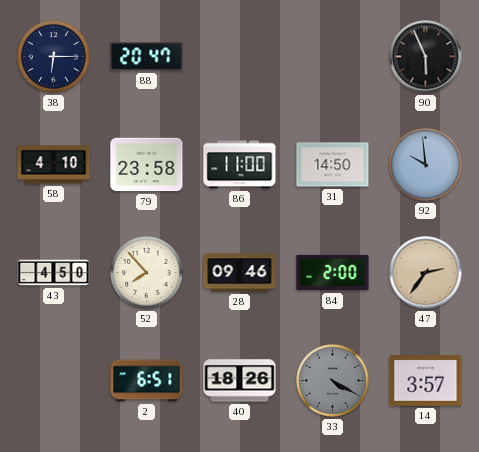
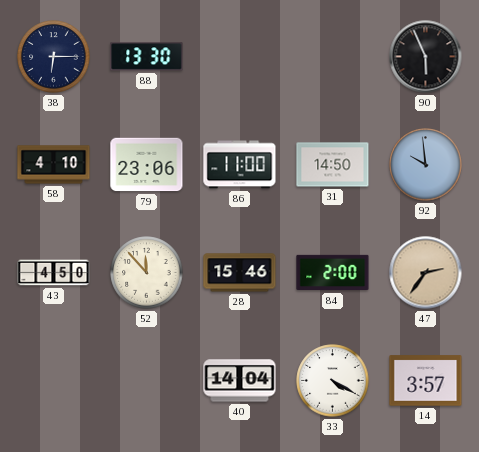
88: 20:47 -> 13:30 (147, 57)
79: 23:58 -> 23:06 (147, 165)
52: 7:53 -> 11:53 (147, 273)
28: 09:46 -> 15:46 (240, 273)
2: 6:51 -> none (147, 381)
40: 18:26 -> 14:04 (240, 381)
33 dial: grey -> white (333, 381)
